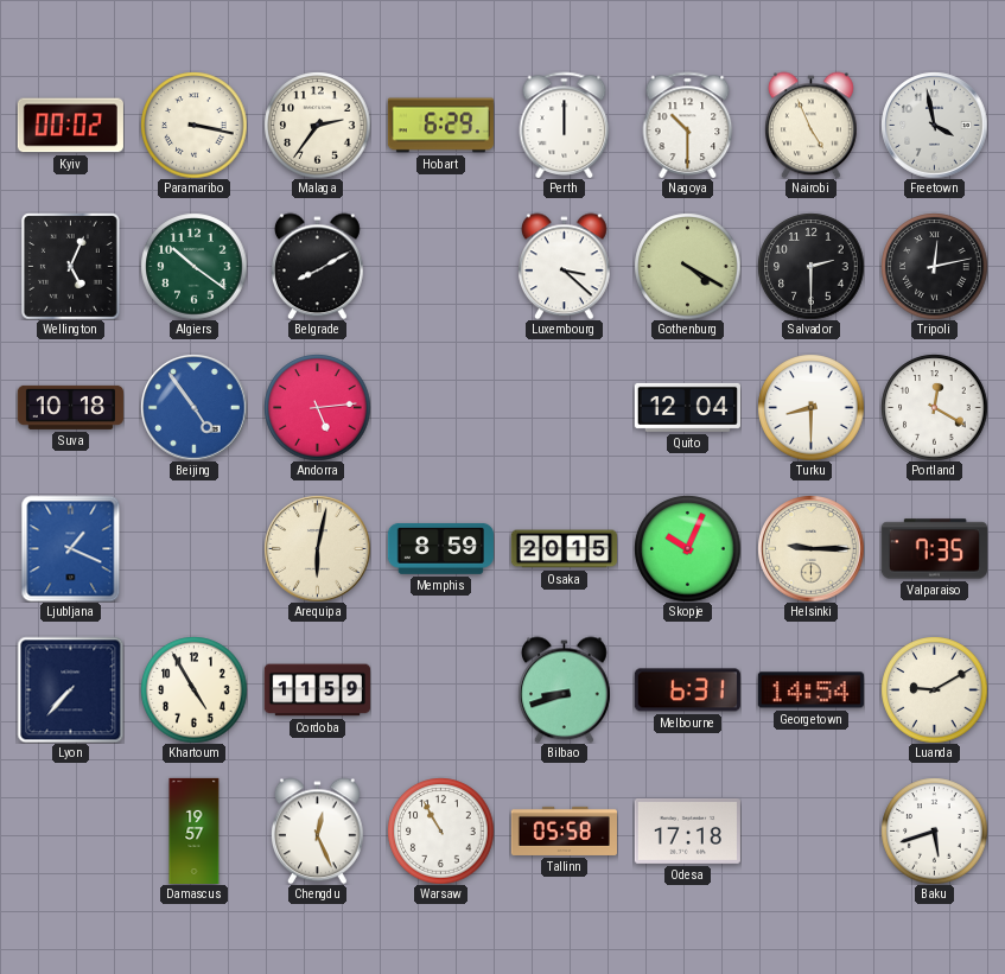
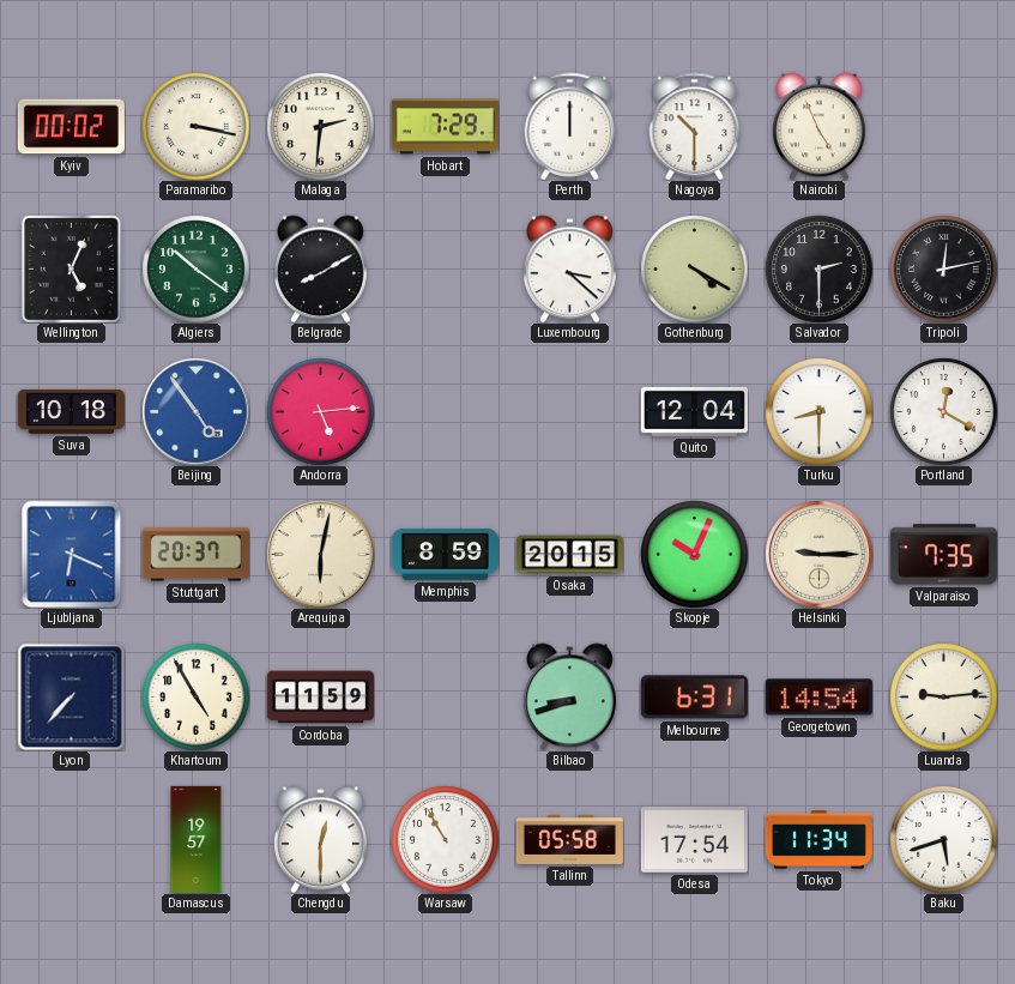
Malaga: 2:36 -> 2:31 (320, 126)
Hobart: 6:29 -> 7:29 (445, 127)
Freetown: 3:58 -> none (934, 125)
Ljubljana: 1:19 -> 6:19 (72, 554)
Stuttgart: none -> 20:37 (195, 555)
Luanda: 9:10 -> 9:14 (943, 696)
Chengdu: 12:26 -> 12:30 (321, 839)
Odesa: 17:18 -> 17:54 (694, 839)
Tokyo: none -> 11:34 (818, 840)
